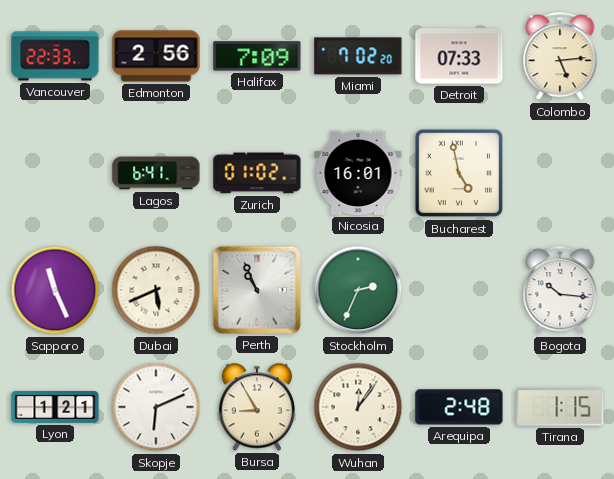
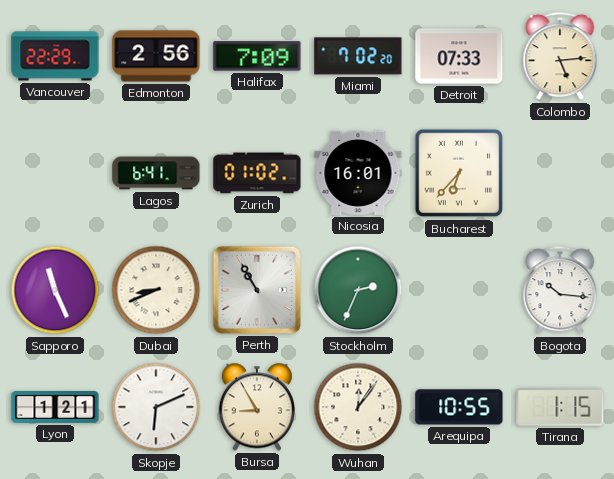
Vancouver: 22:33 -> 22:29 (55, 56)
Bucharest: 4:58 -> 6:37 (459, 173)
Dubai: 5:41 -> 8:41 (156, 290)
Perth: 10:56 -> 10:55 (257, 290)
Arequipa: 2:48 -> 10:55 (459, 407)
